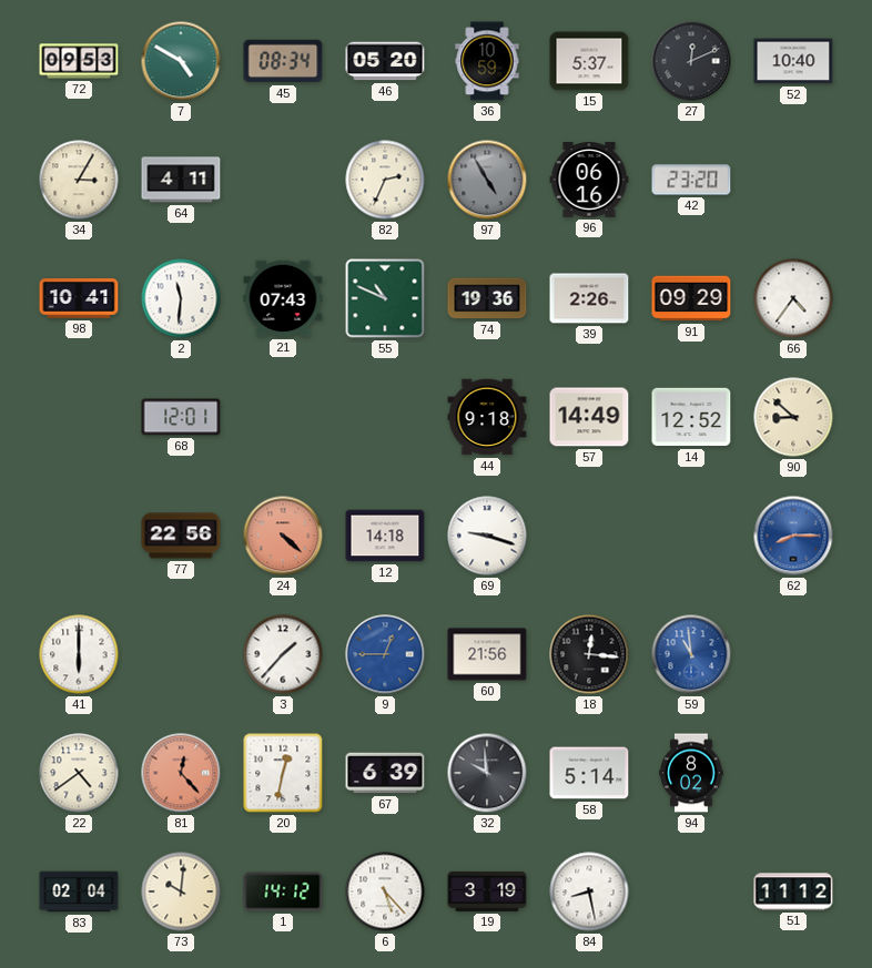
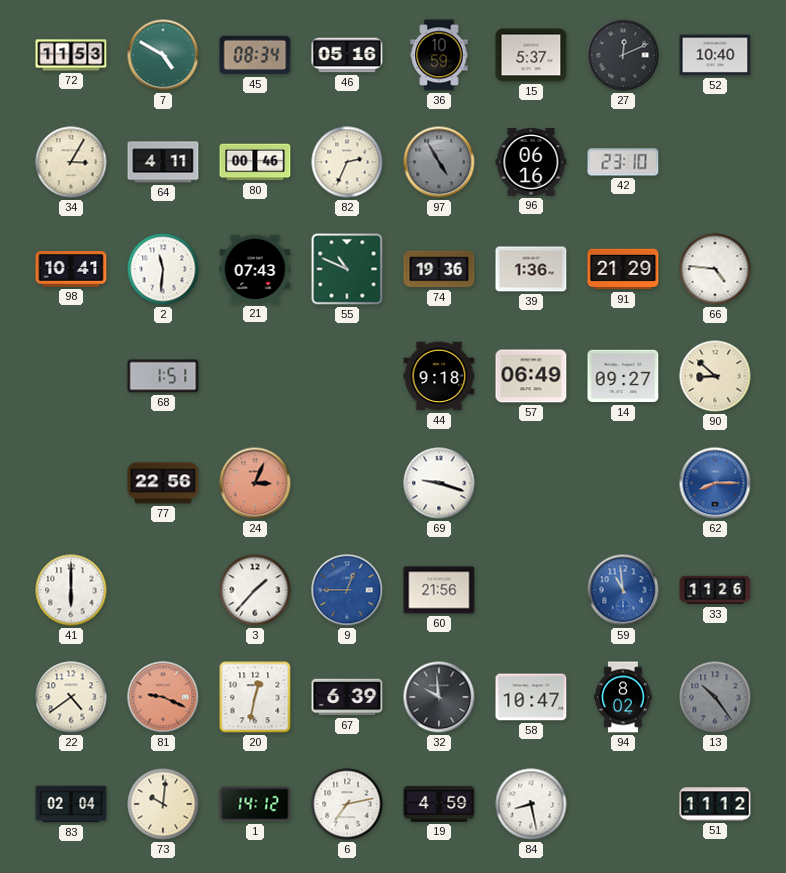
72: 09:53 -> 11:53 (71, 55)
46: 05:20 -> 05:16 (347, 55)
80: none -> 00:46 (255, 162)
42: 23:20 -> 23:10 (623, 162)
39: 2:26 -> 1:36 (531, 269)
91: 09:29 -> 21:29 (623, 269)
66: 4:36 -> 4:46 (715, 269)
68: 12:01 -> 1:51 (163, 376)
57: 14:49 -> 06:49 (531, 376)
14: 12:52 -> 09:27 (623, 376)
24: 4:22 -> 3:04 (255, 483)
12: 14:18 -> none (385, 536)
18: 12:16 -> none (589, 654)
33: none -> 11:26 (715, 590)
81: 12:23 -> 9:19 (163, 697)
58: 5:14 -> 10:47 (531, 697)
13: none -> 10:24 (715, 697)
6: 5:23 -> 7:13 (347, 804)
19: 3:19 -> 4:59 (439, 804)
